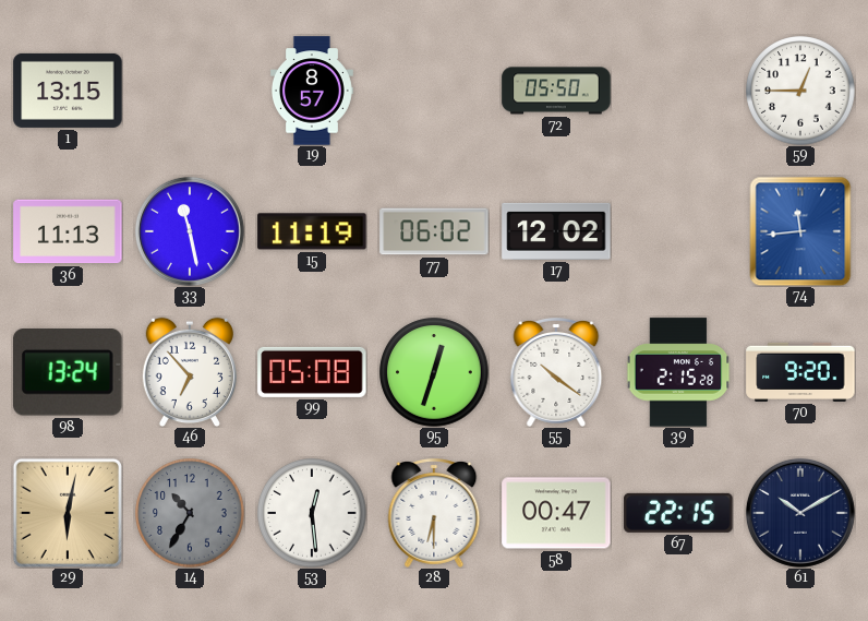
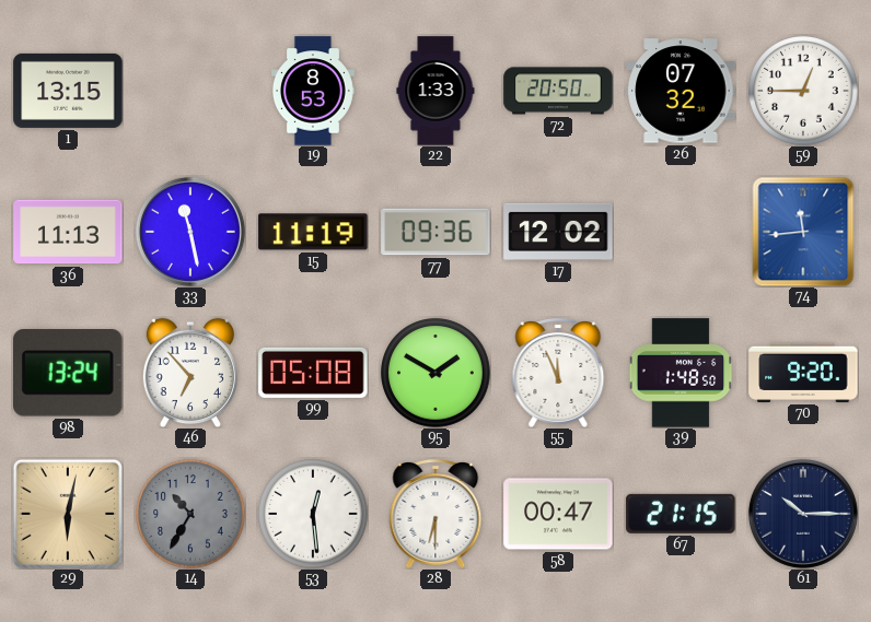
19: 8:57 -> 8:53 (313, 91)
22: none -> 1:33 (436, 91)
72: 05:50 -> 20:50 (558, 91)
26: none -> 07:32 (681, 91)
77: 06:02 -> 09:36 (436, 232)
95: 12:33 -> 1:50 (436, 373)
55: 10:21 -> 11:56 (558, 374)
39: 2:15 -> 1:48 (681, 373)
67: 22:15 -> 21:15 (681, 514)
61: 10:10 -> 10:15 (803, 514)
